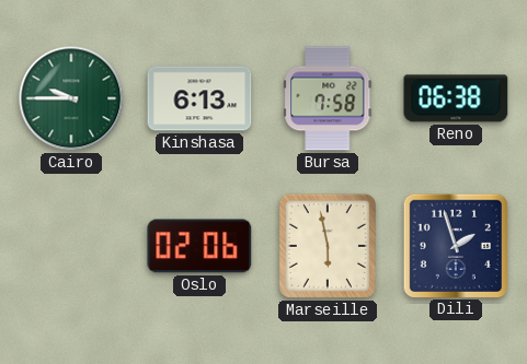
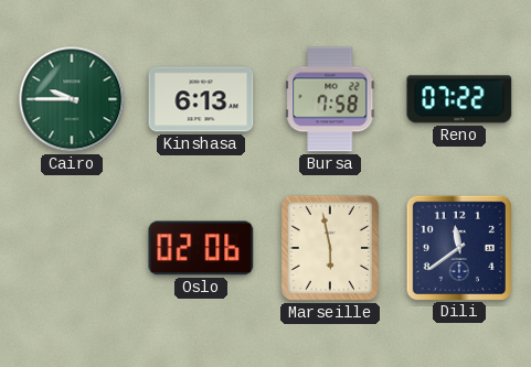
Reno: 06:38 -> 07:22 (459, 99)
Dili: 1:57 -> 11:39 (458, 247)
